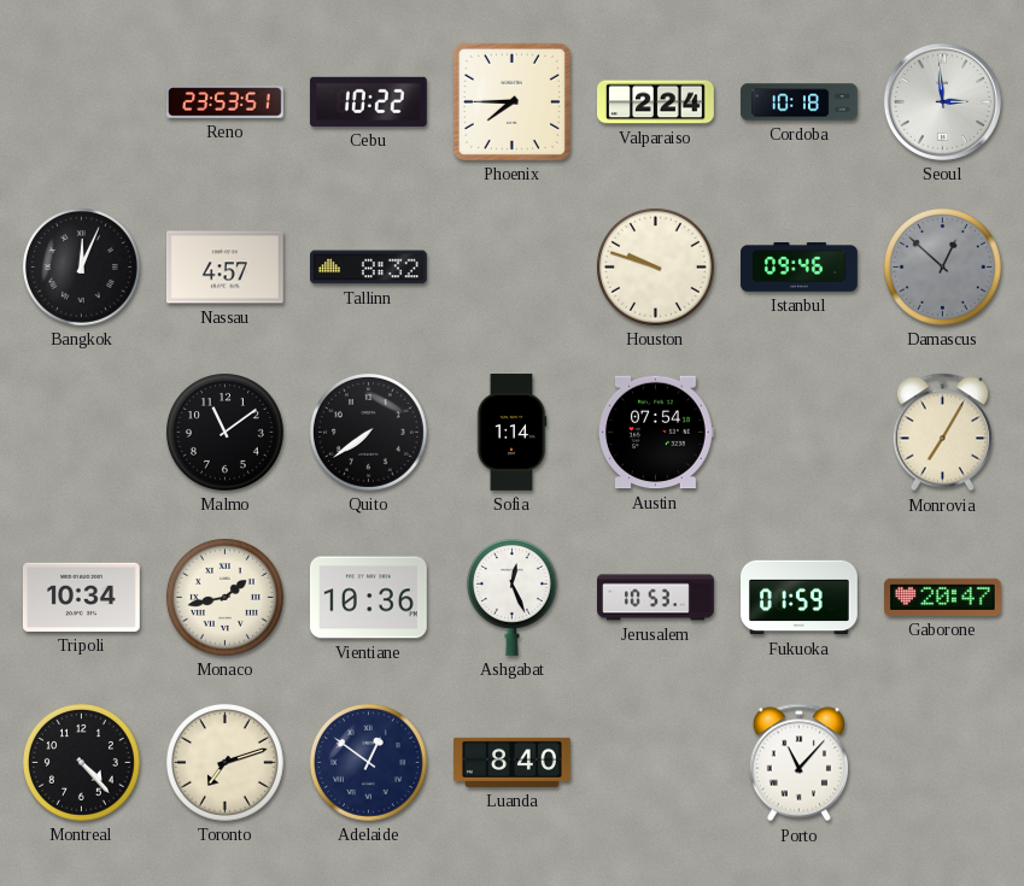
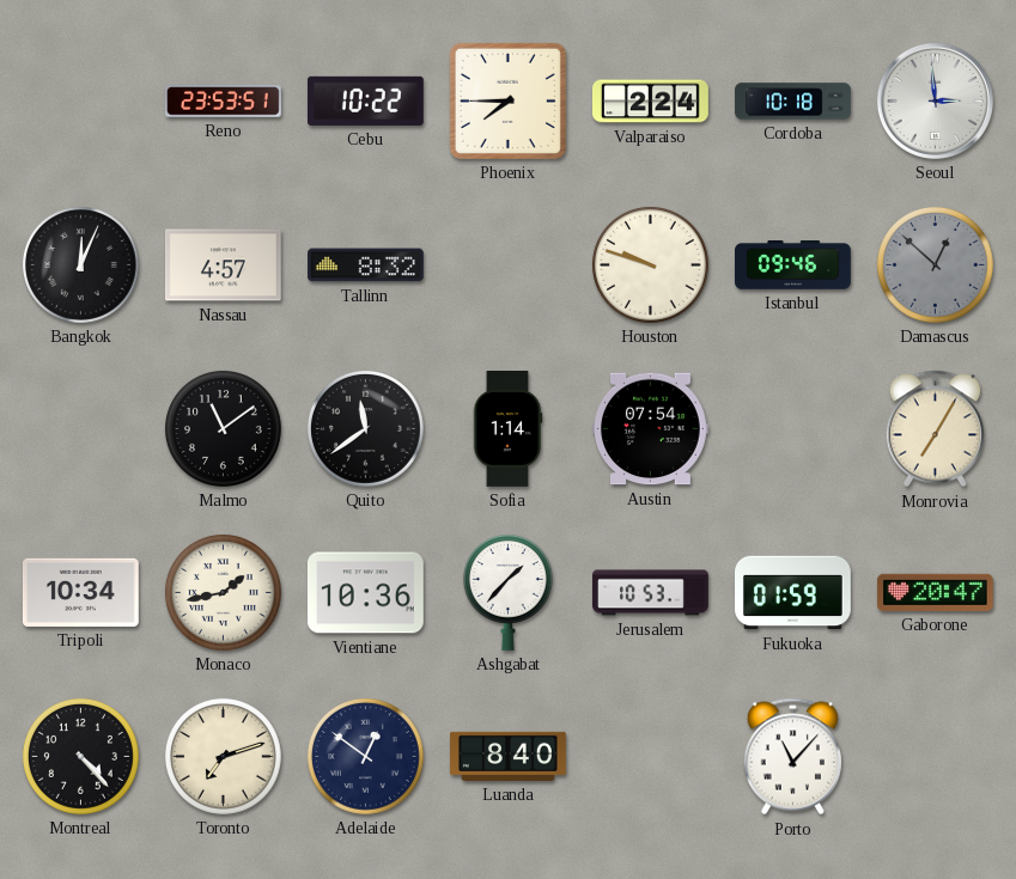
Quito: 7:39 -> 11:39 (365, 428)
Ashgabat: 12:26 -> 1:37 (507, 592)
